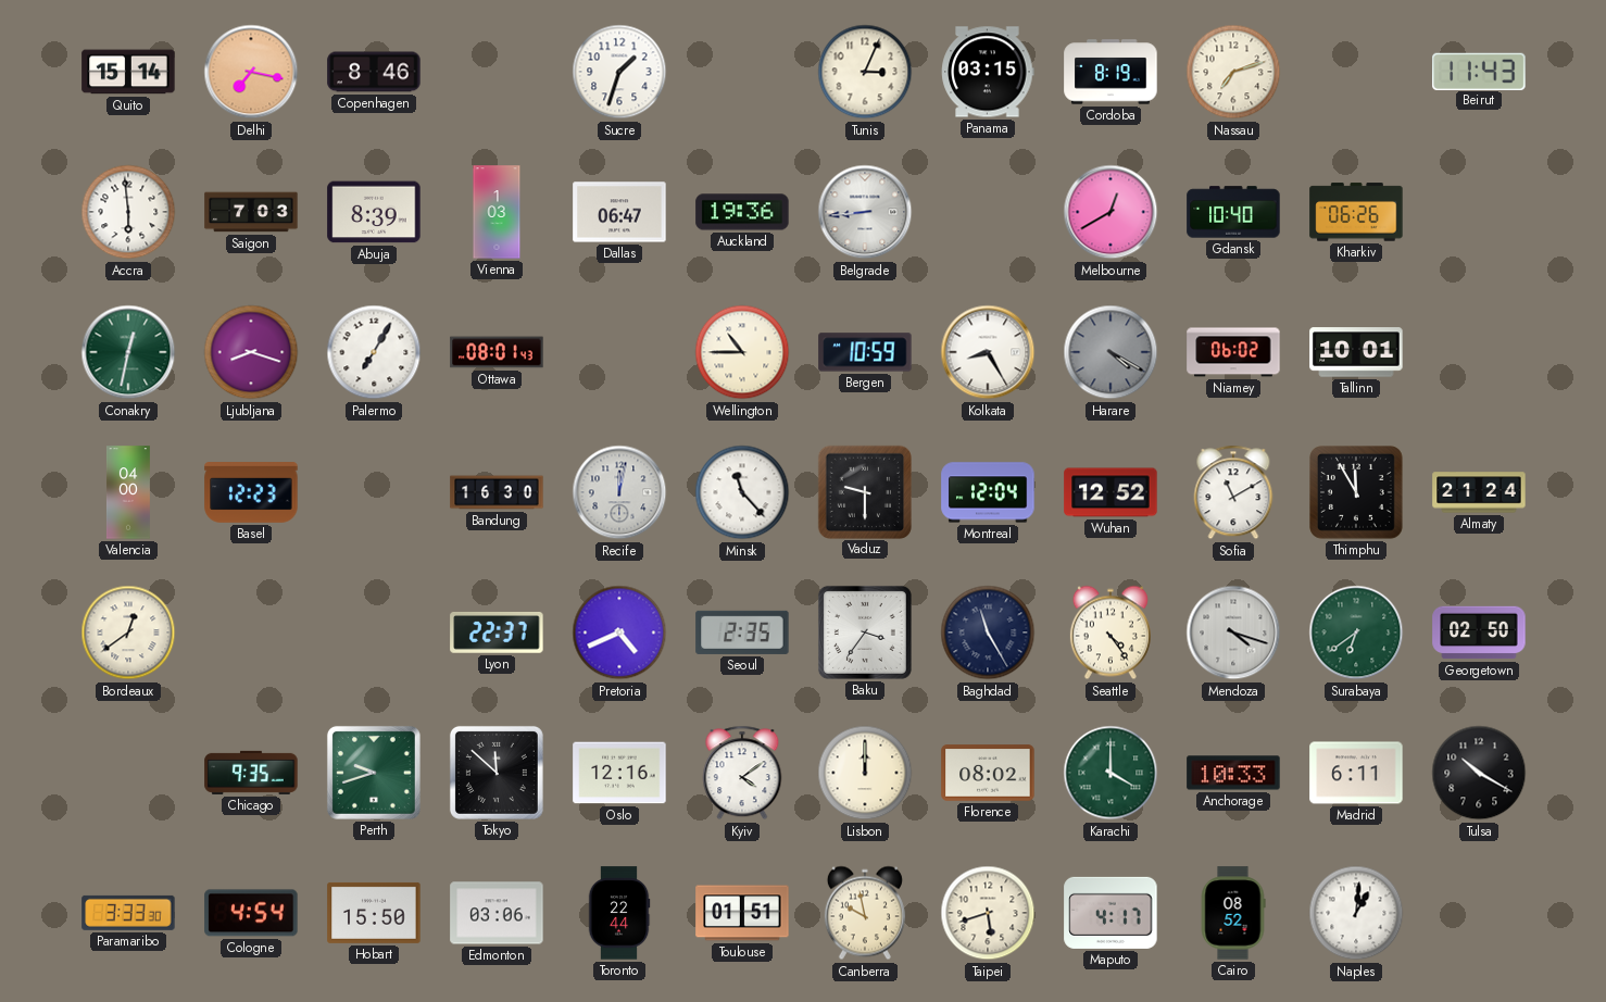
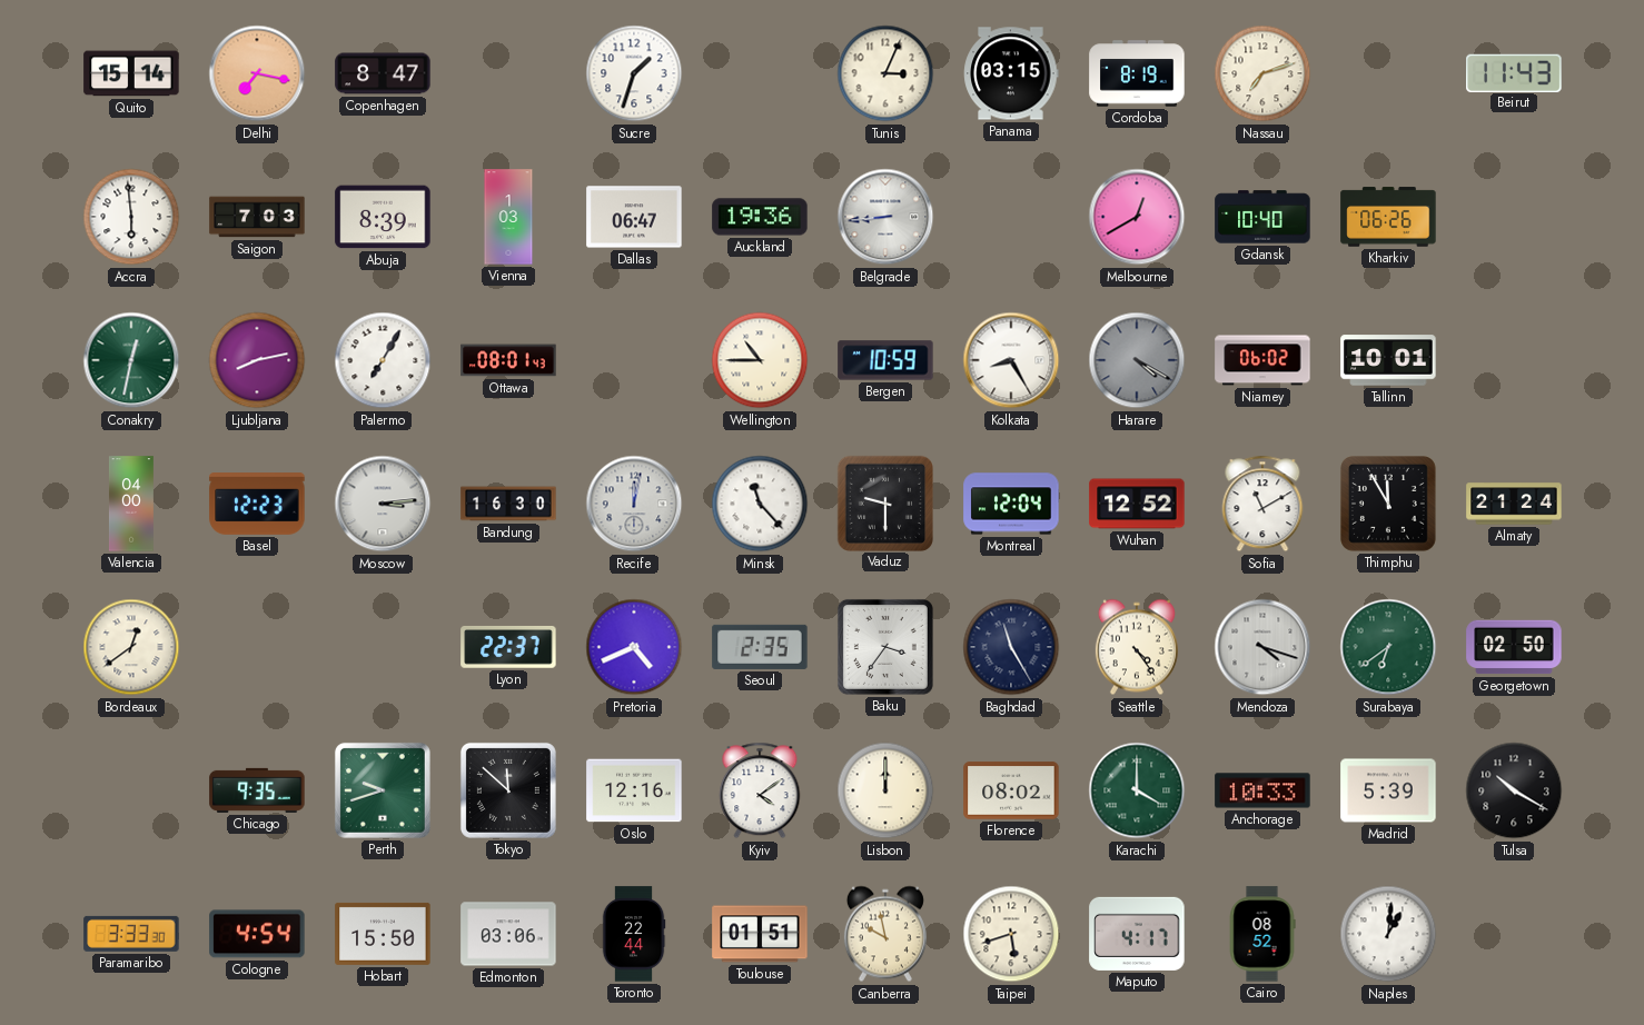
Copenhagen: 8:46 -> 8:47 (383, 73)
Ljubljana: 8:18 -> 8:13 (257, 360)
Moscow: none -> 3:14 (383, 504)
Madrid: 6:11 -> 5:39 (1388, 790)
